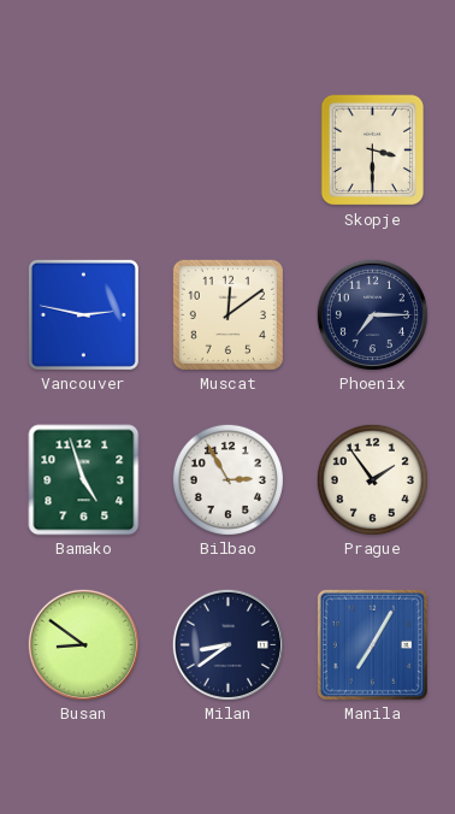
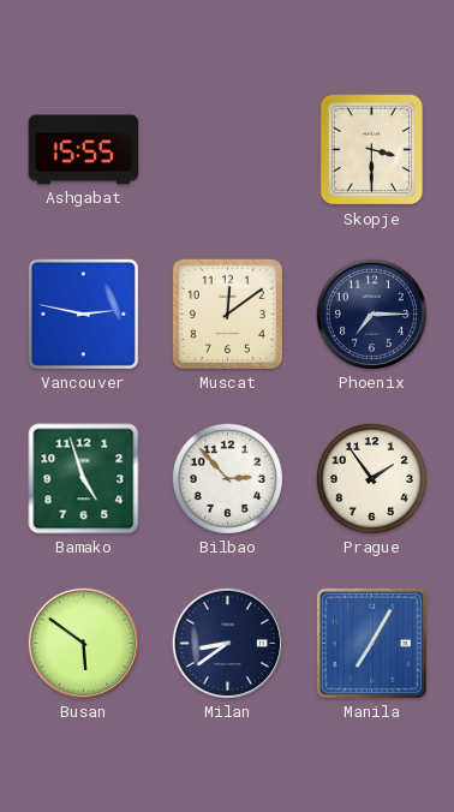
Ashgabat: none -> 15:55 (84, 150)
Bilbao: 2:55 -> 2:53 (227, 478)
Busan: 8:51 -> 5:51 (83, 643)
